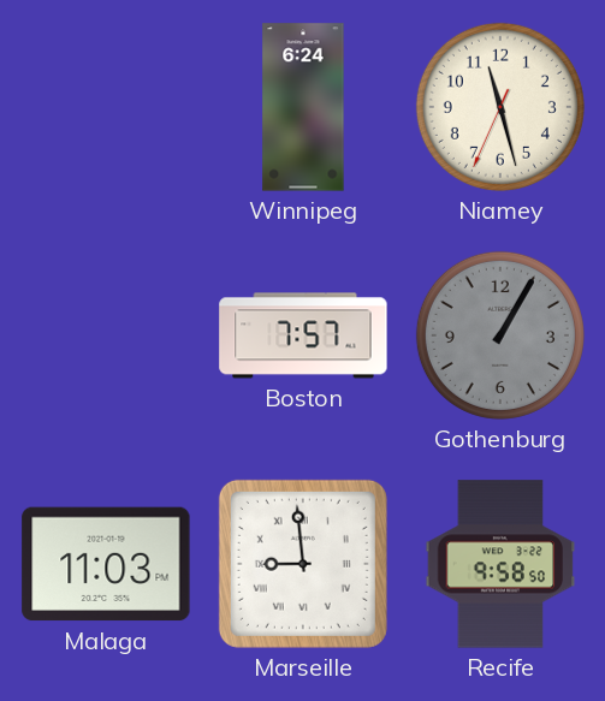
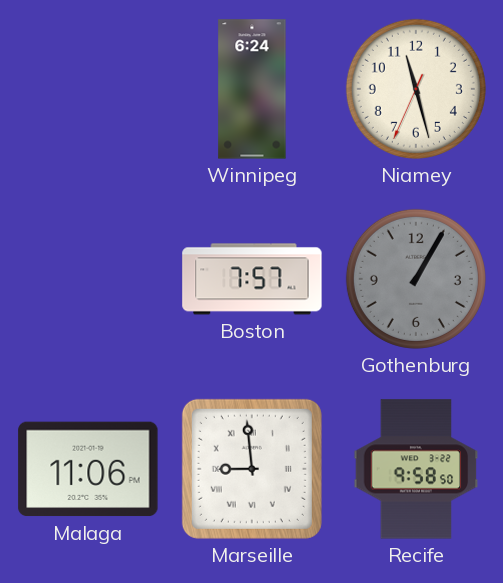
Malaga: 11:03 -> 11:06 (88, 469)
